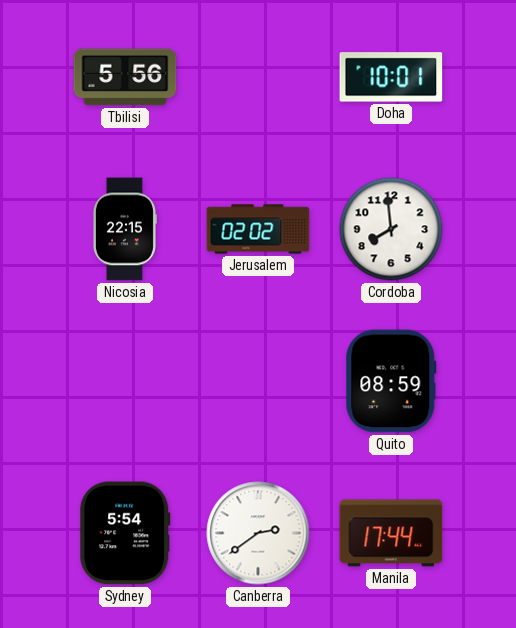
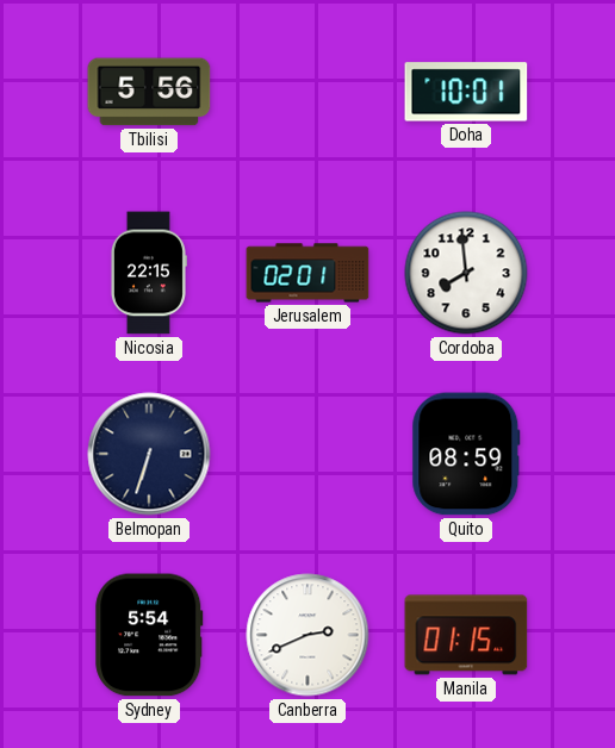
Jerusalem: 02:02 -> 02:01 (307, 273)
Belmopan: none -> 6:33 (149, 454)
Canberra: 2:39 -> 2:41 (307, 635)
Manila: 17:44 -> 01:15 (466, 635)
